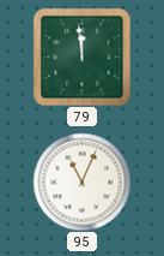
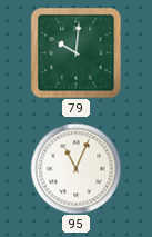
79: 11:59 -> 10:01 (75, 52)
